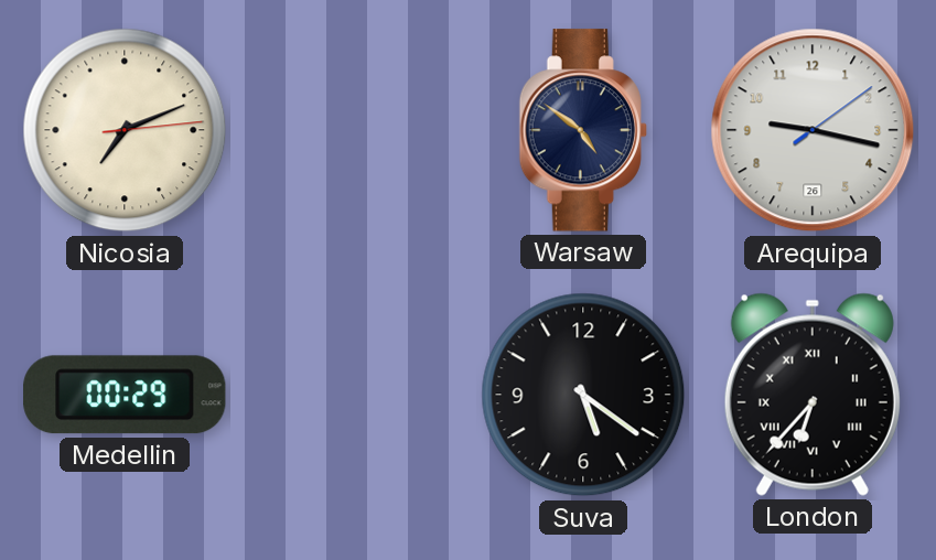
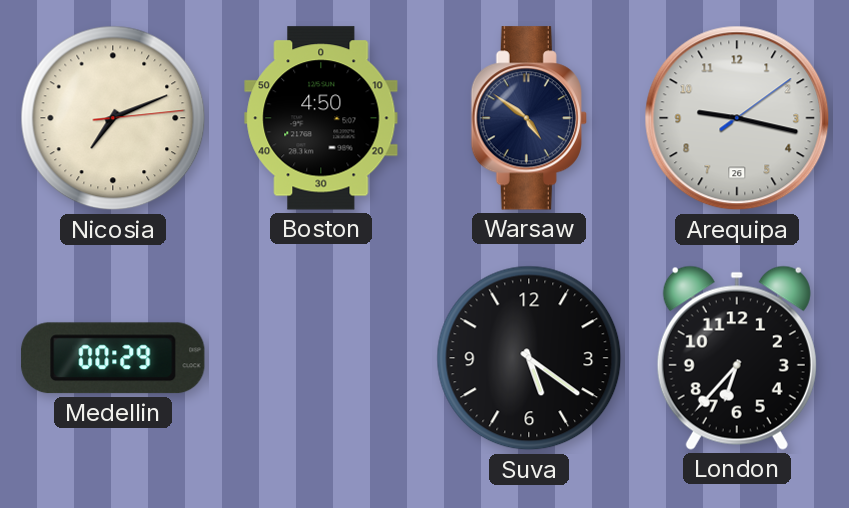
Boston: none -> 4:50 (321, 118)
London numerals: Roman -> Arabic (737, 358)
